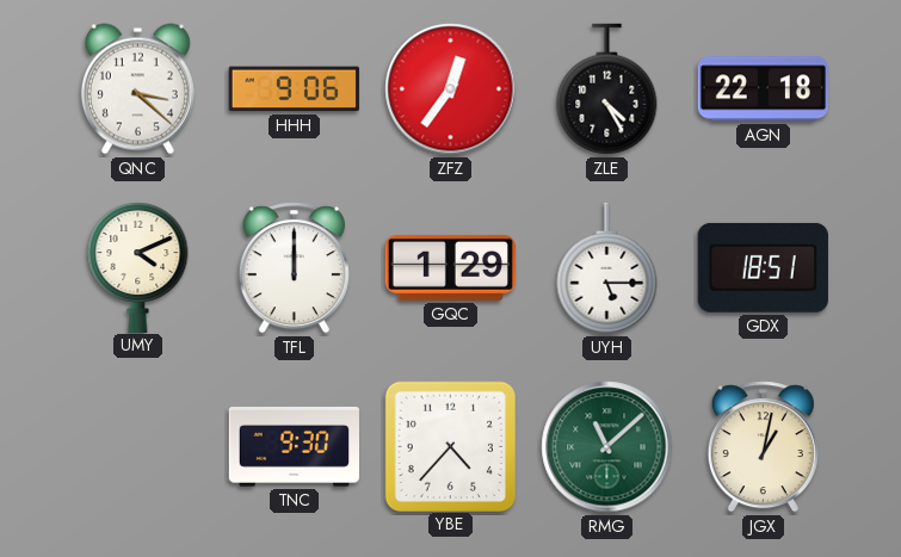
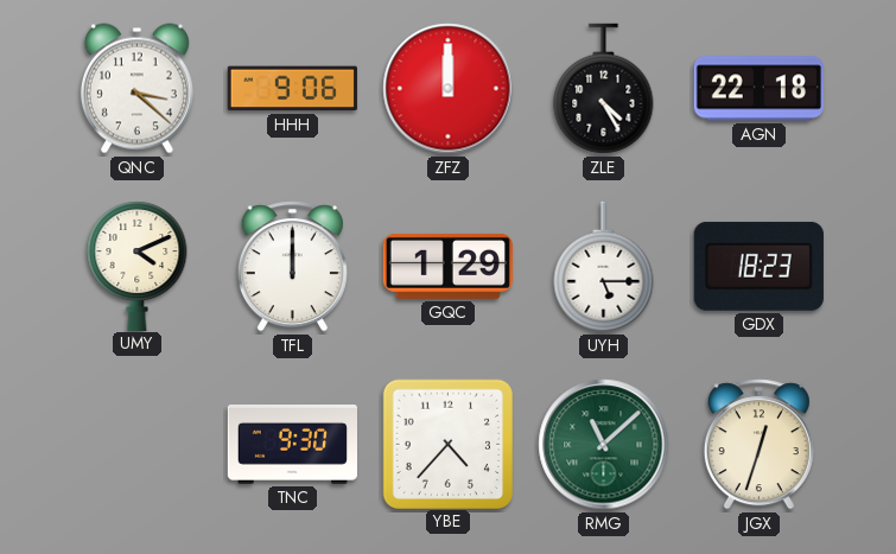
ZFZ: 12:36 -> 12:00 (449, 89)
GDX: 18:51 -> 18:23 (758, 266)
JGX: 1:02 -> 12:33 (758, 445)
